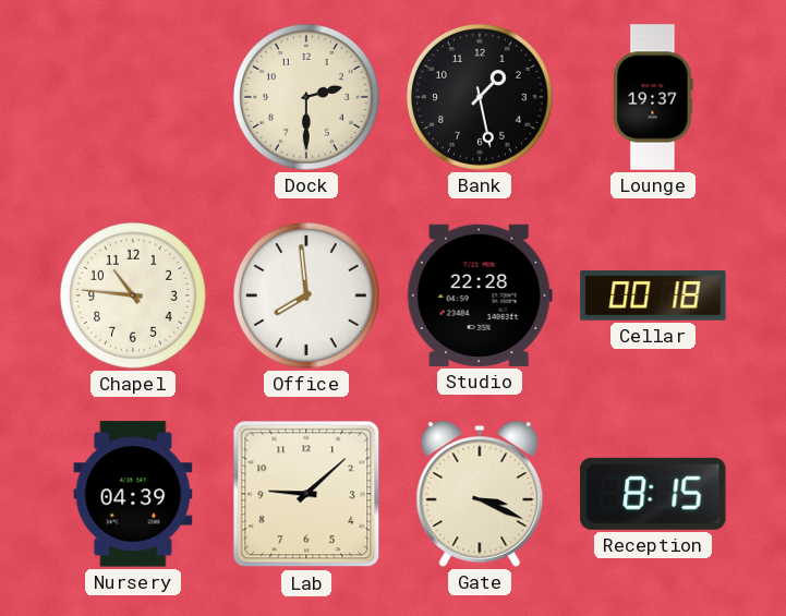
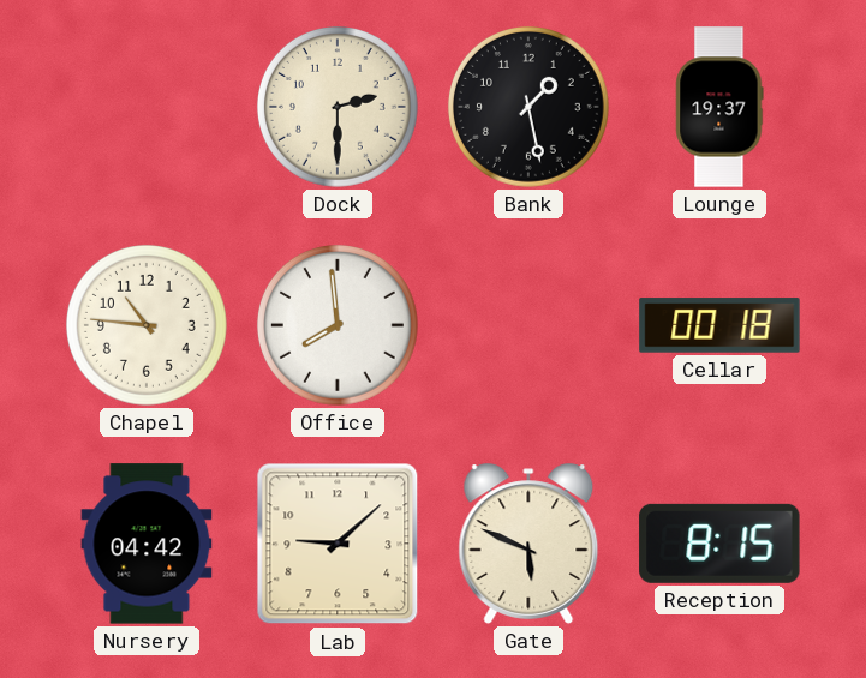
Studio: 22:28 -> none (480, 295)
Nursery: 04:39 -> 04:42 (147, 544)
Gate: 3:19 -> 5:49 (528, 544)
